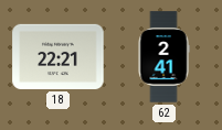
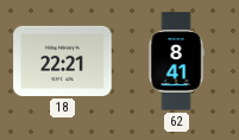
62: 2:41 -> 8:41 (176, 62)
